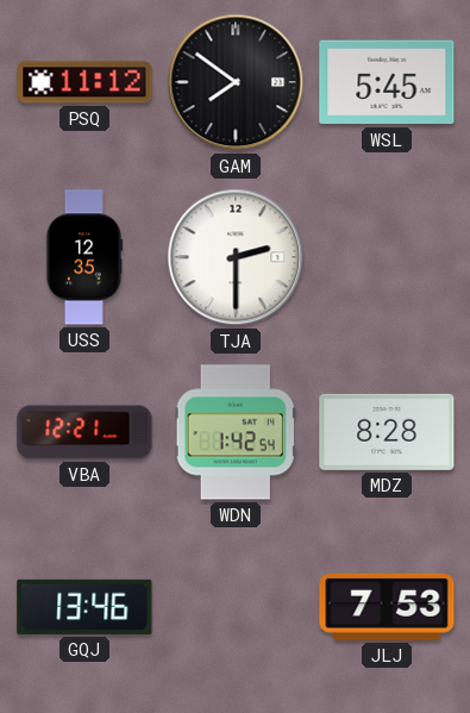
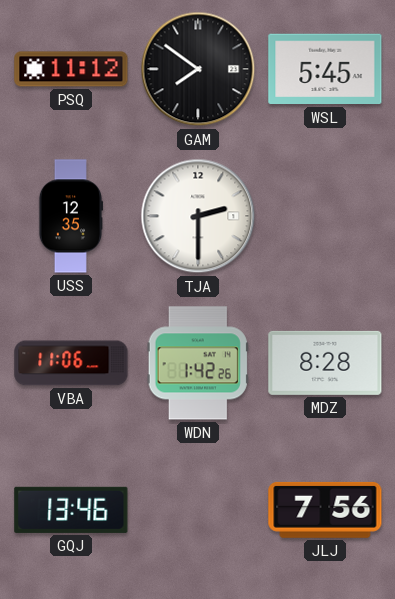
VBA: 12:21 -> 11:06 (71, 363)
WDN: 1:42:54 -> 1:42:26 (198, 363)
JLJ: 7:53 -> 7:56 (325, 510)
